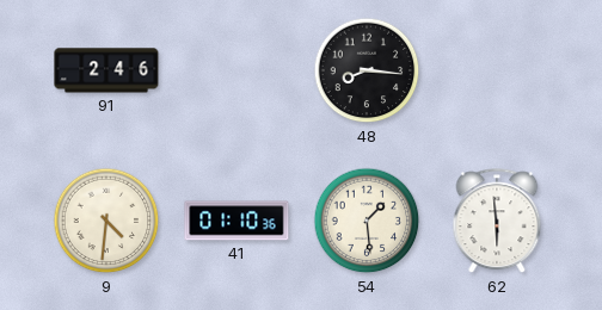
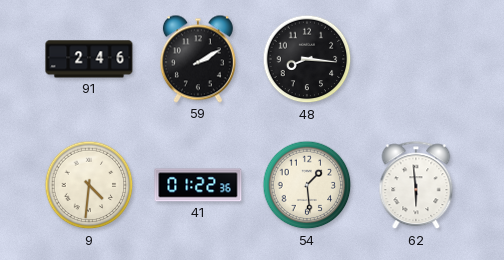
59: none -> 2:10 (198, 59)
41: 01:10 -> 01:22 (198, 185)
